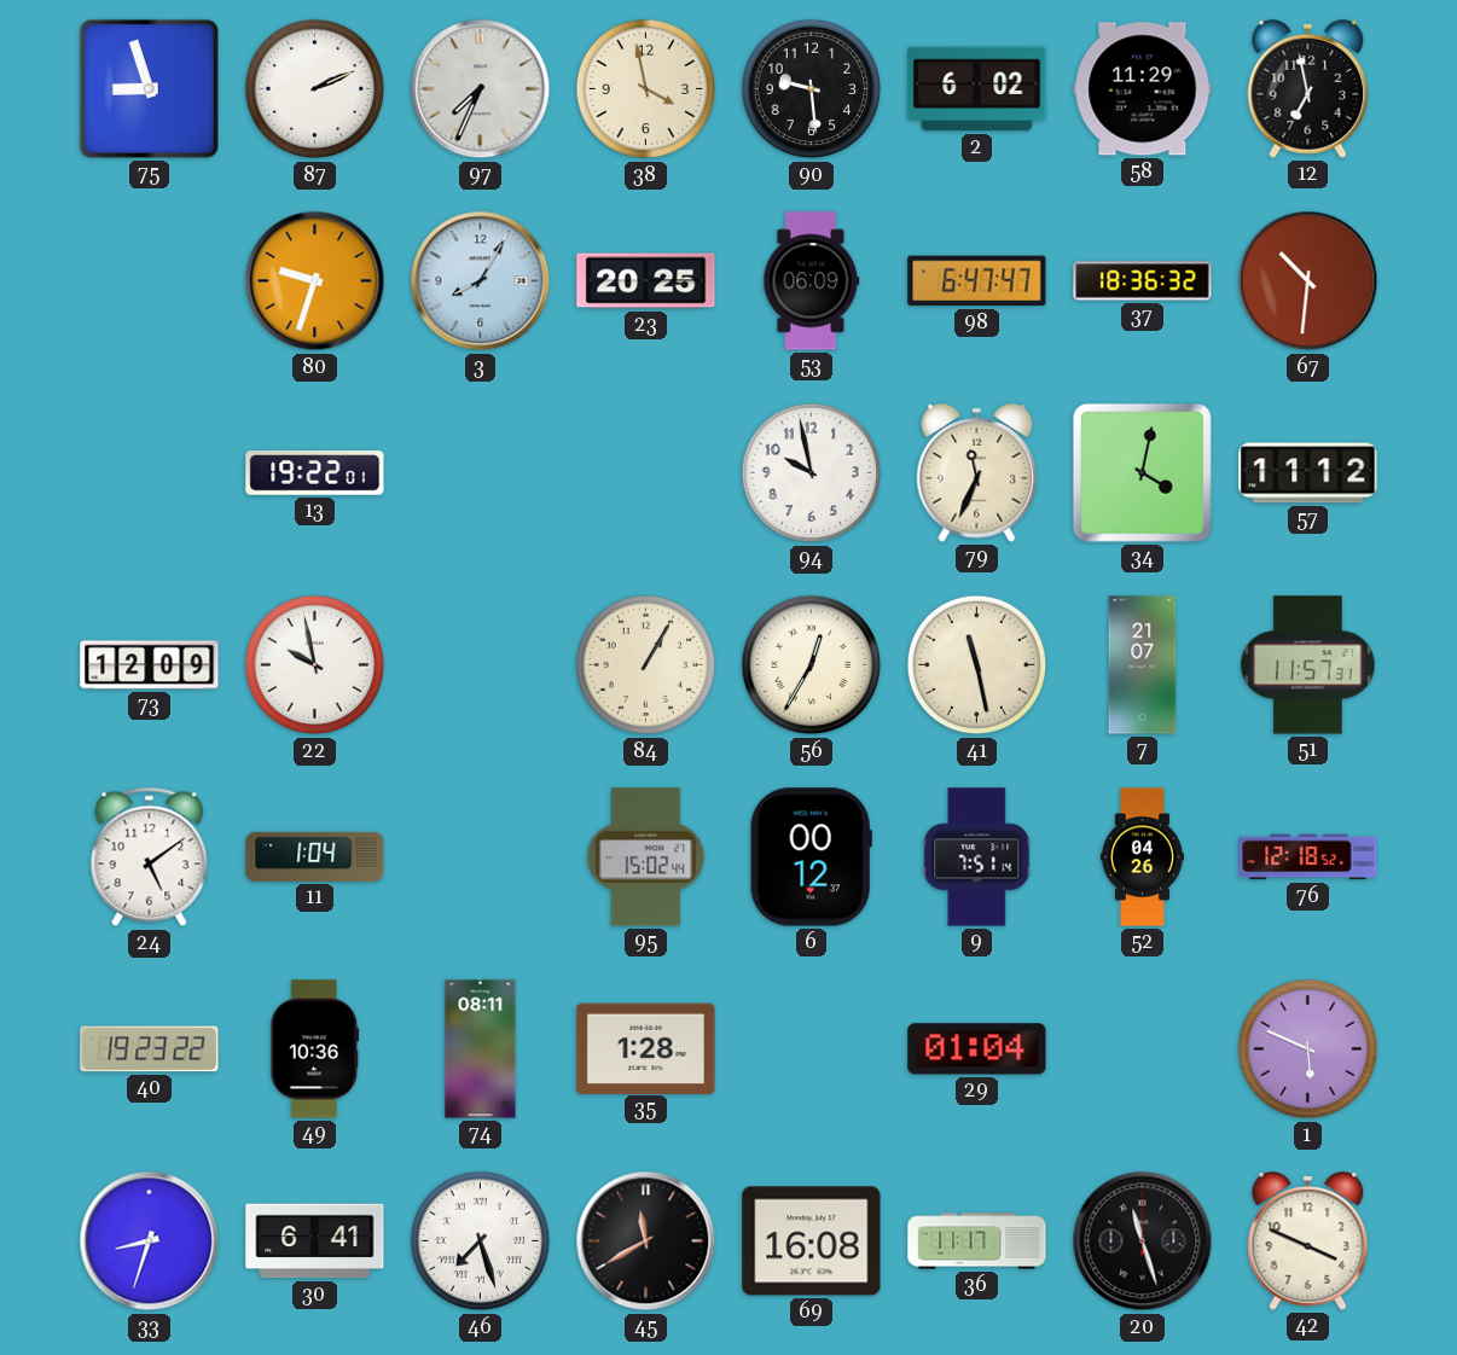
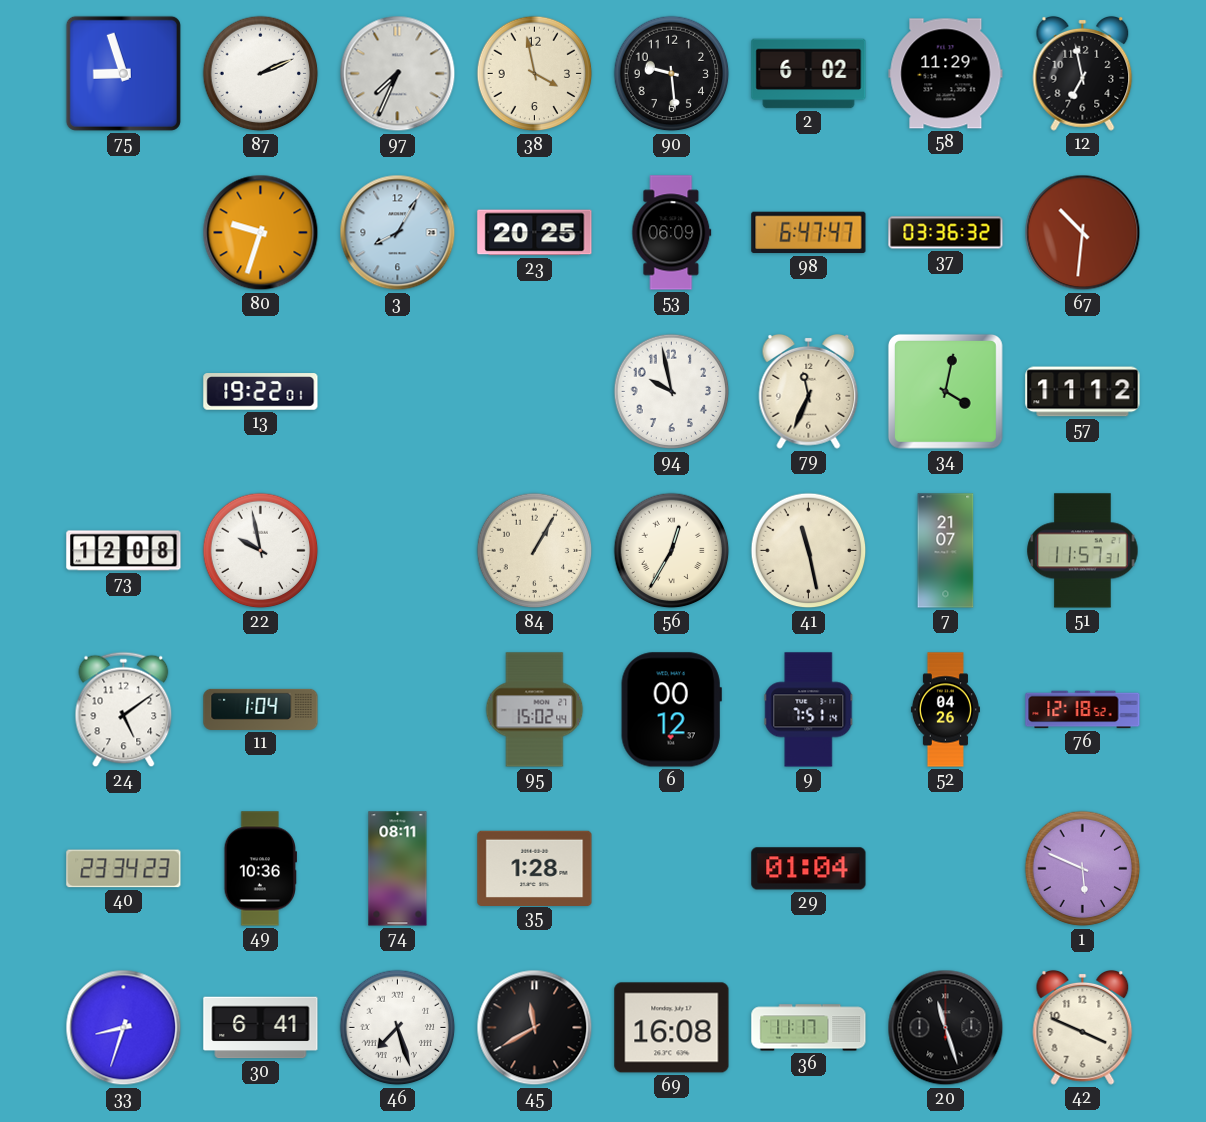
37: 18:36 -> 03:36 (946, 233)
73: 12:09 -> 12:08 (124, 551)
40: 19:23 -> 23:34 (124, 869)
